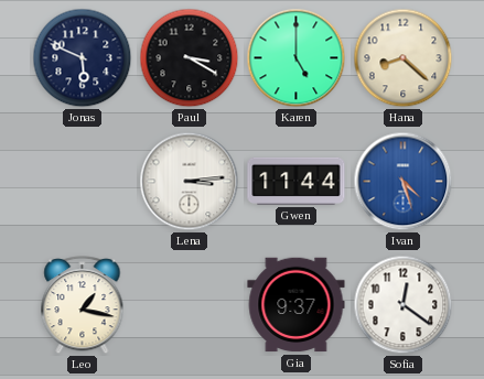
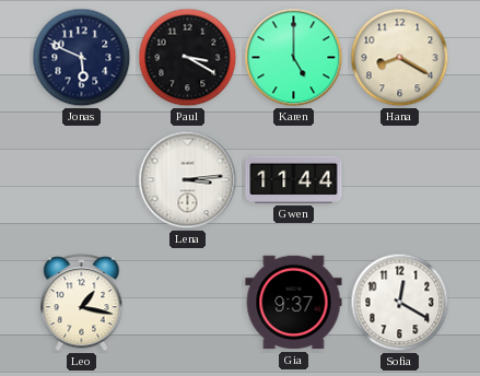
Hana: 8:22 -> 8:20 (400, 58)
Ivan: 4:27 -> none (404, 182)
Sofia: 12:21 -> 12:20 (400, 303)
